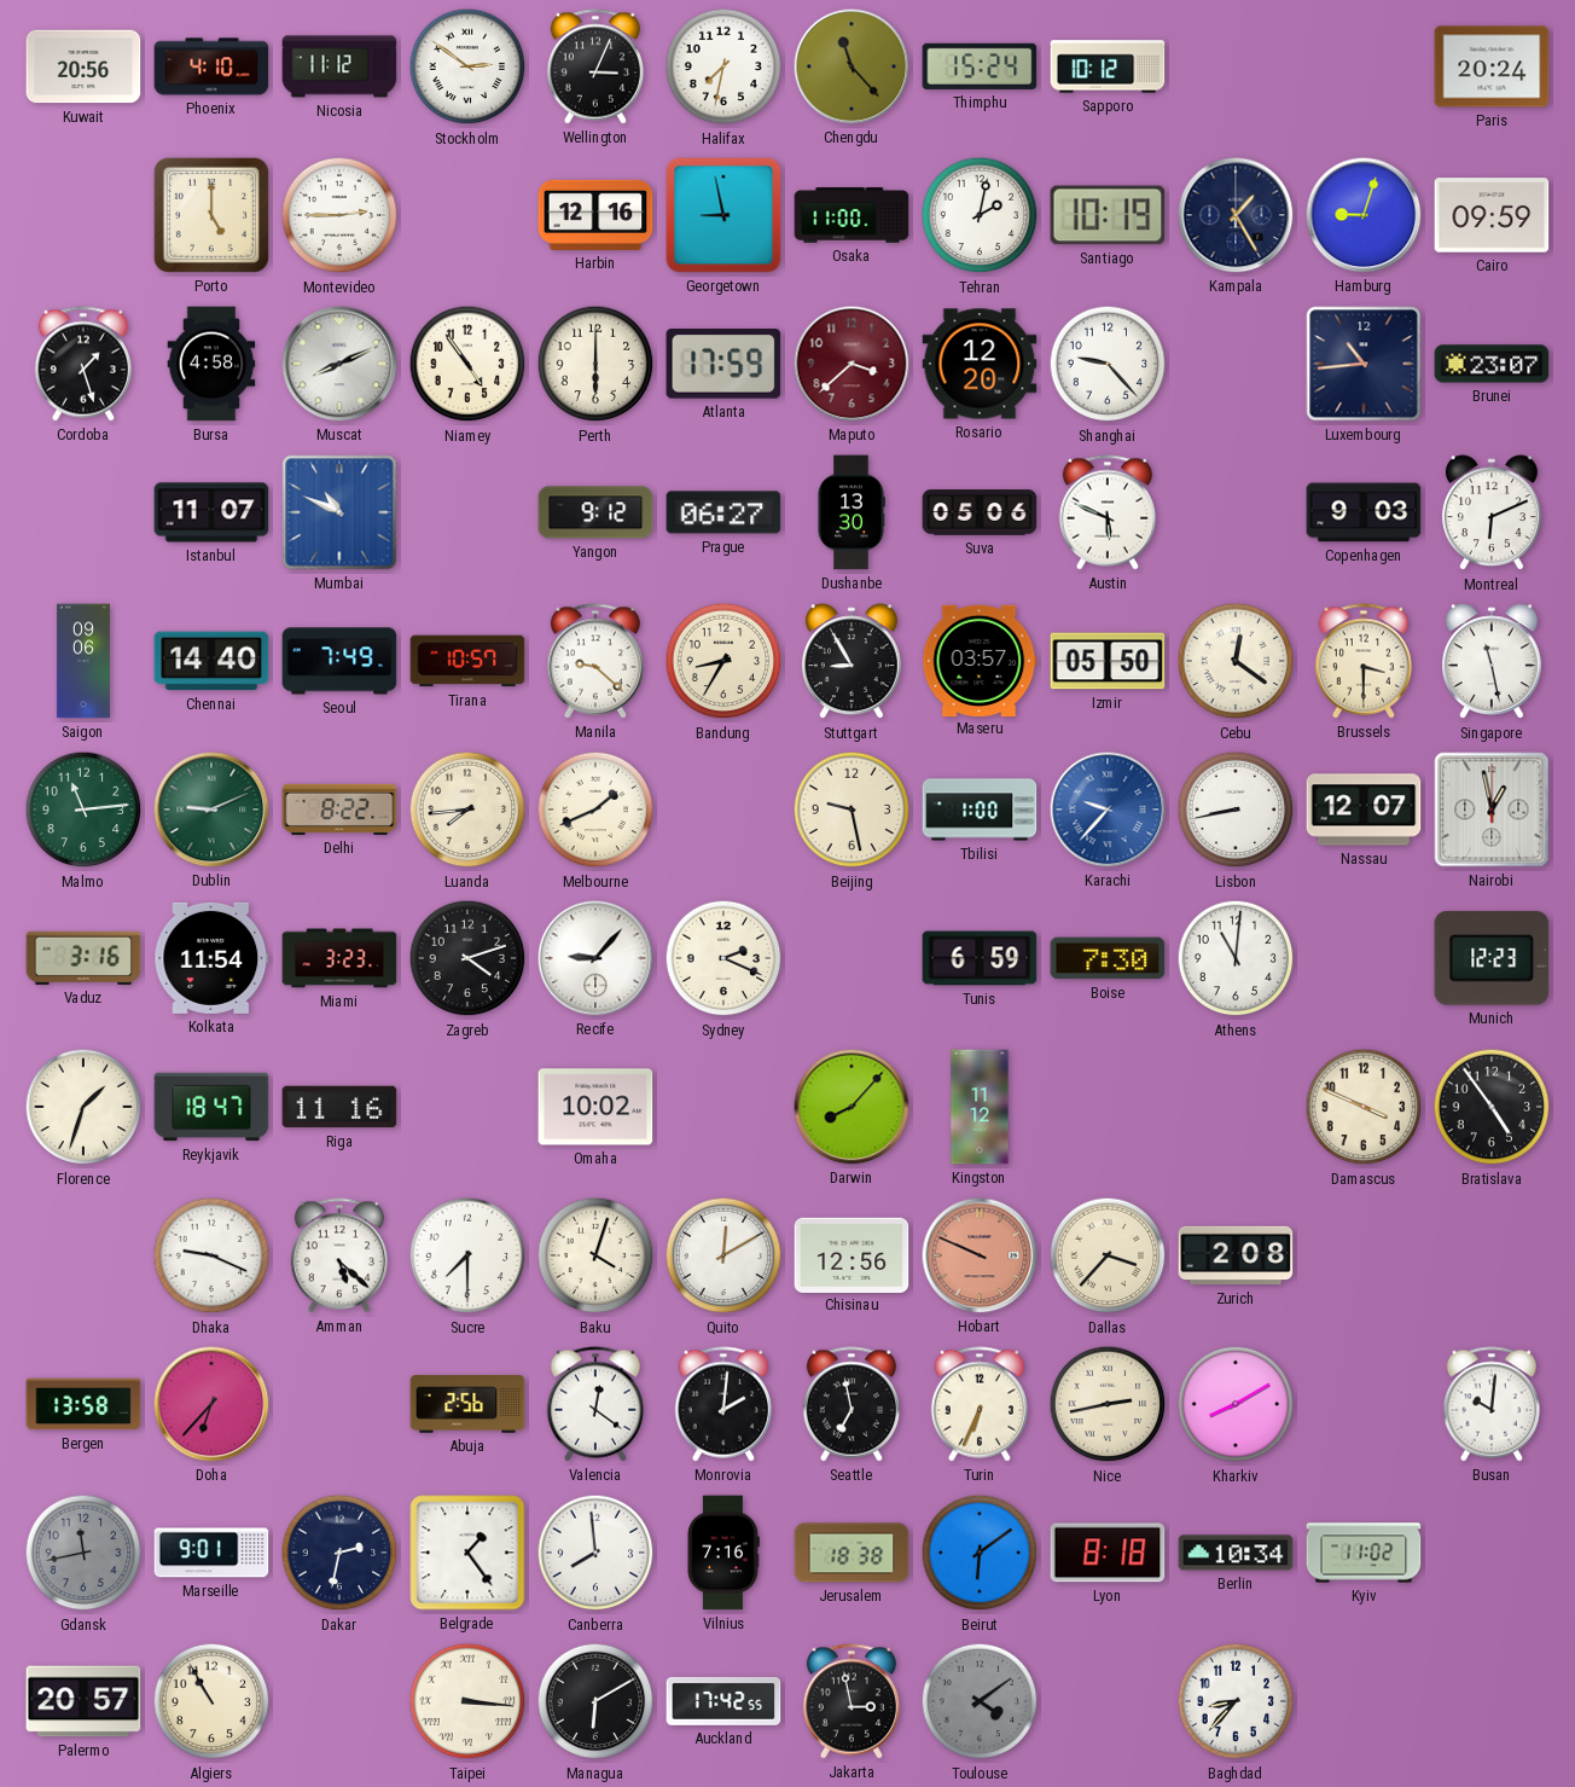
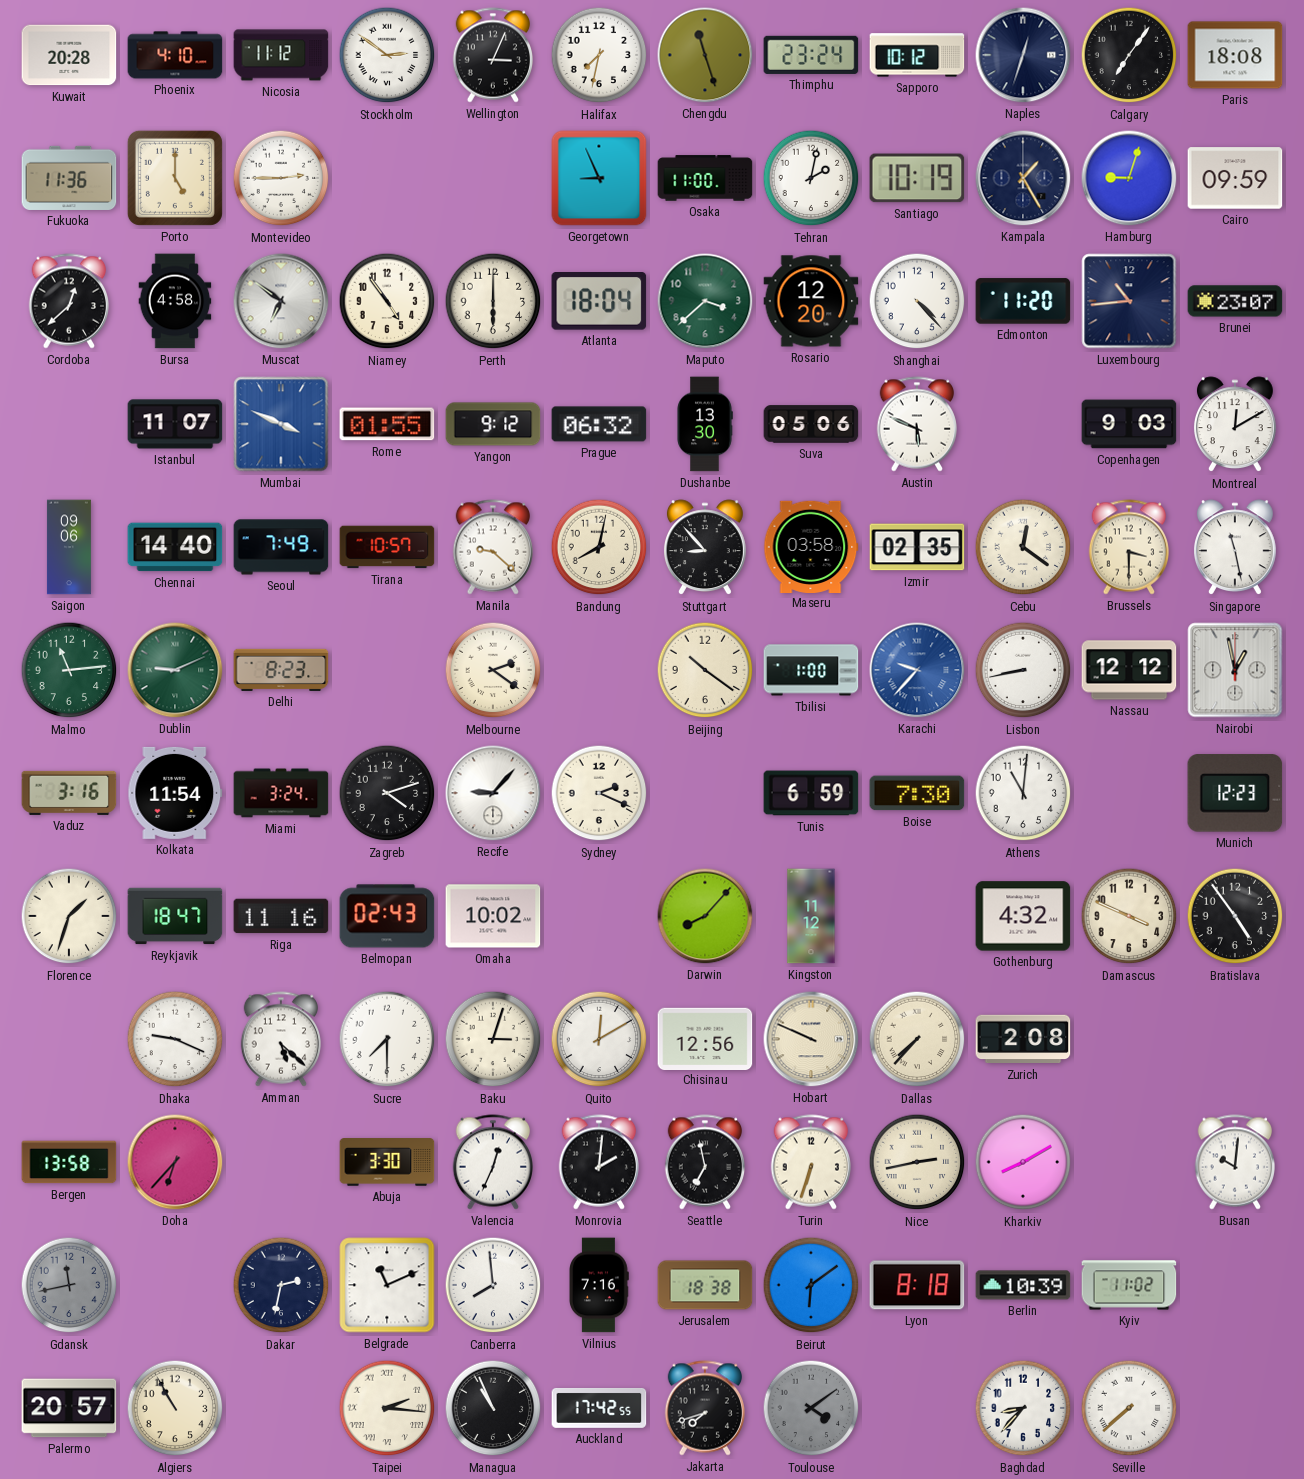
Kuwait: 20:56 -> 20:28 (69, 55)
Chengdu: 11:23 -> 11:27 (705, 55)
Thimphu: 15:24 -> 23:24 (811, 55)
Naples: none -> 12:33 (1023, 55)
Calgary: none -> 7:06 (1129, 55)
Paris: 20:24 -> 18:08 (1235, 55)
Fukuoka: none -> 11:36 (69, 178)
Harbin: 12:16 -> none (595, 215)
Georgetown: 8:58 -> 8:56 (599, 178)
Cordoba: 1:27 -> 12:38 (68, 301)
Muscat: 8:11 -> 6:51 (281, 301)
Atlanta: 17:59 -> 18:04 (599, 301)
Maputo dial: burgundy -> green (705, 301)
Shanghai: 9:23 -> 4:23 (917, 301)
Edmonton: none -> 11:20 (1023, 301)
Mumbai: 10:49 -> 3:49 (281, 424)
Rome: none -> 01:55 (387, 424)
Prague: 06:27 -> 06:32 (599, 424)
Montreal: 6:11 -> 12:10 (1235, 425)
Bandung: 8:35 -> 8:02 (599, 547)
Stuttgart: 8:55 -> 8:53 (705, 548)
Maseru: 03:57 -> 03:58 (811, 546)
Izmir: 05:50 -> 02:35 (917, 547)
Delhi: 8:22 -> 8:23 (281, 670)
Luanda: 7:44 -> none (467, 810)
Melbourne: 1:41 -> 2:21 (493, 670)
Beijing: 9:28 -> 10:21 (705, 670)
Nassau: 12:07 -> 12:12 (1129, 670)
Miami: 3:23 -> 3:24 (281, 793)
Belmopan: none -> 02:43 (387, 916)
Gothenburg: none -> 4:32 (1023, 916)
Baku: 4:03 -> 3:03 (493, 1039)
Hobart dial: salmon -> cream (811, 1039)
Dallas: 3:37 -> 7:37 (917, 1039)
Abuja: 2:56 -> 3:30 (387, 1162)
Valencia: 12:21 -> 12:34 (492, 1162)
Turin: 6:34 -> 6:33 (810, 1162)
Marseille: 9:01 -> none (211, 1553)
Belgrade: 1:24 -> 11:11 (387, 1285)
Berlin: 10:34 -> 10:39 (1023, 1285)
Taipei: 3:16 -> 2:16 (387, 1408)
Managua: 6:10 -> 10:56 (493, 1408)
Jakarta: 2:58 -> 7:42 (704, 1408)
Seville: none -> 7:38 (1129, 1408)
